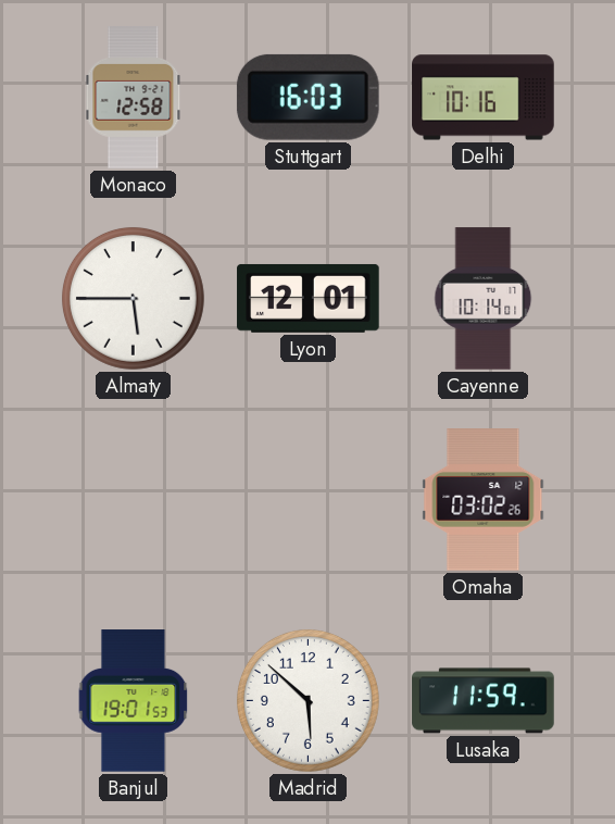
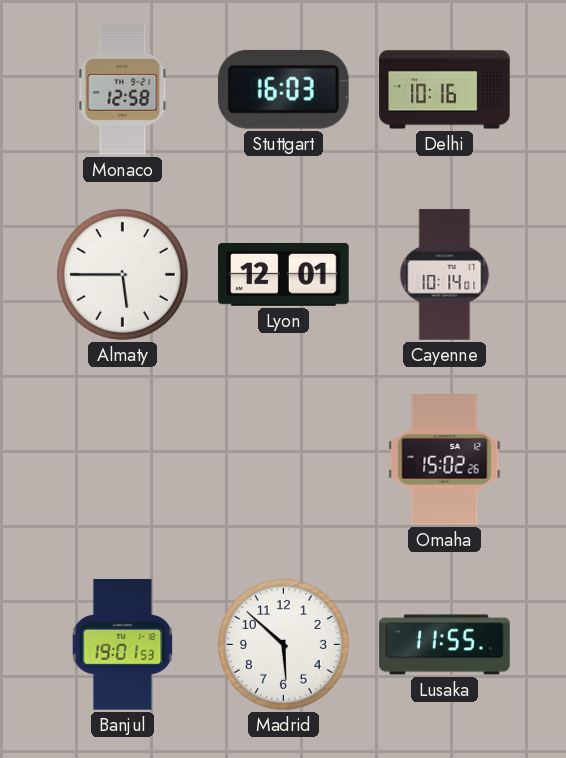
Omaha: 03:02 -> 15:02 (445, 460)
Lusaka: 11:59 -> 11:55 (445, 645)
